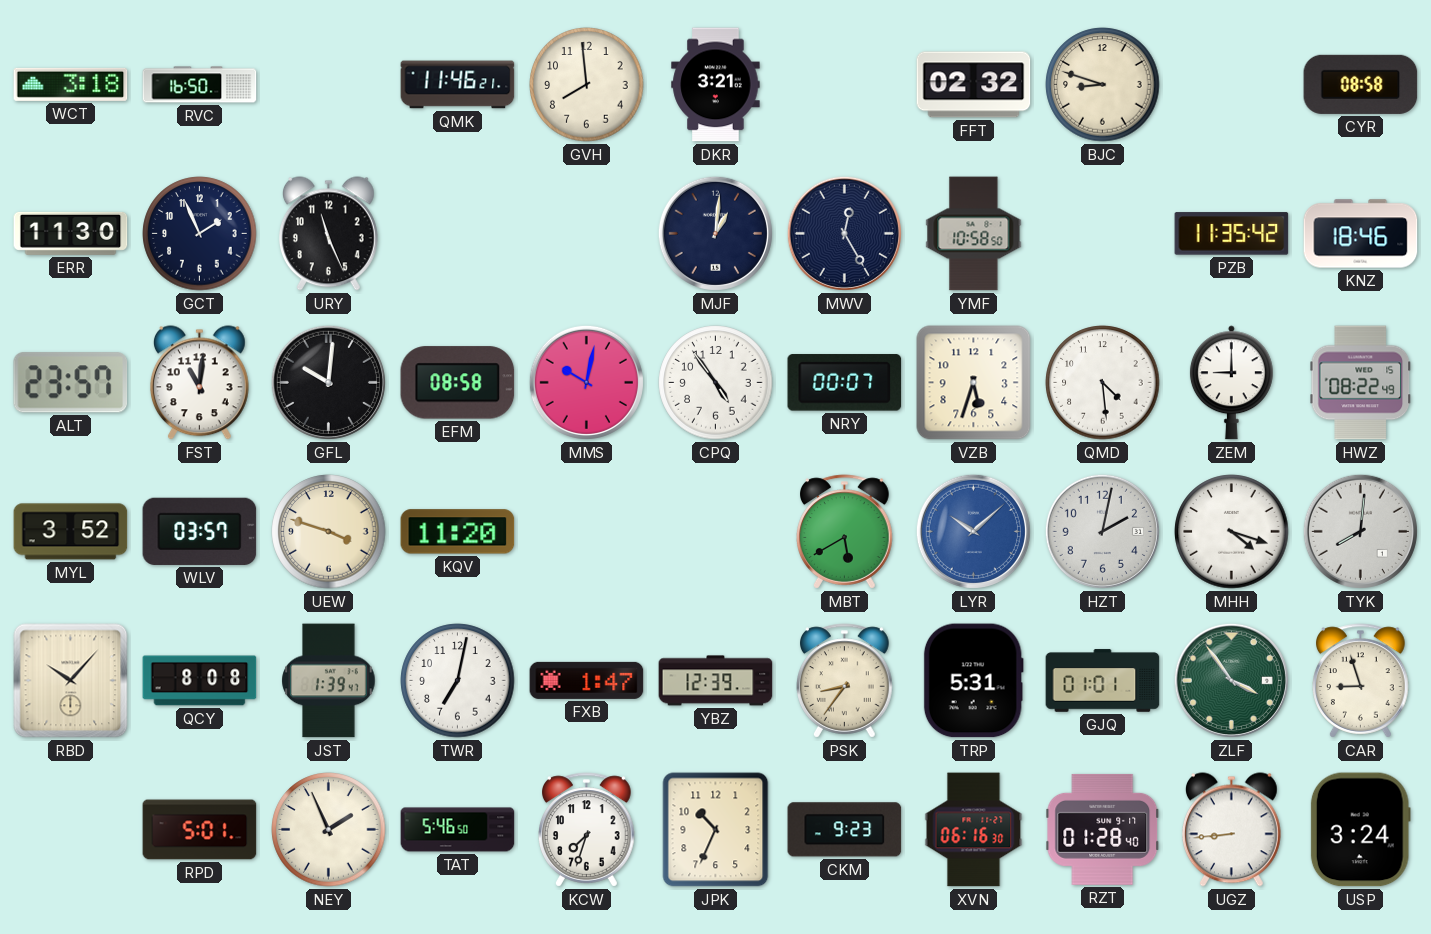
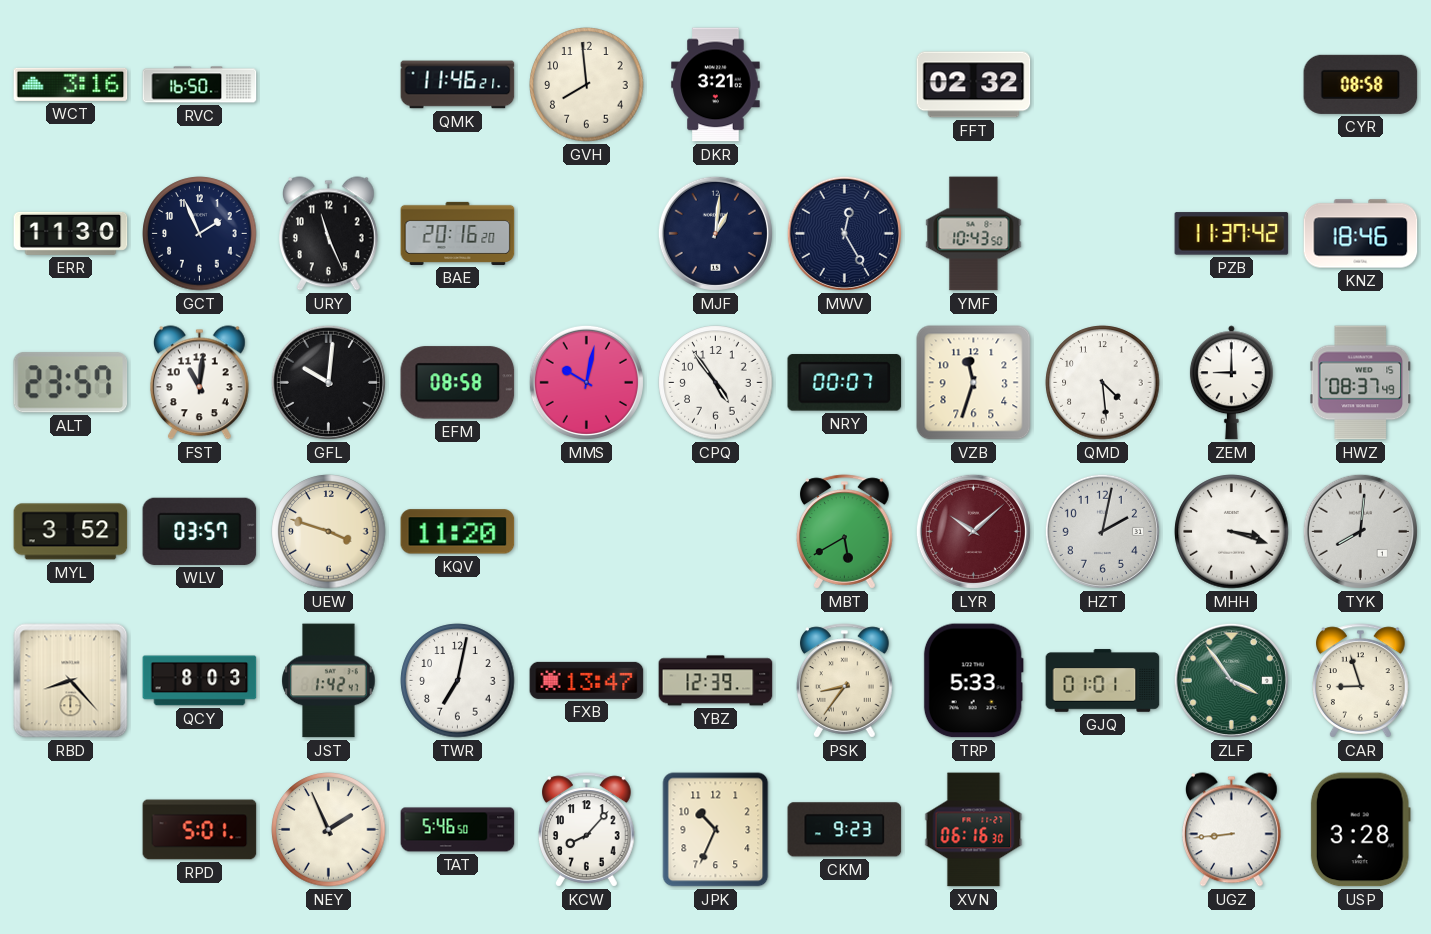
WCT: 3:18 -> 3:16 (71, 84)
BJC: 8:48 -> none (1103, 85)
BAE: none -> 20:16 (458, 233)
YMF: 10:58 -> 10:43 (974, 234)
PZB: 11:35 -> 11:37 (1232, 234)
VZB: 5:33 -> 11:33 (974, 383)
HWZ: 08:22 -> 08:37 (1360, 383)
LYR dial: blue -> burgundy (973, 531)
MHH: 4:18 -> 3:18 (1232, 532)
RBD: 10:07 -> 8:23 (71, 681)
QCY: 8:08 -> 8:03 (200, 681)
JST: 1:39 -> 1:42 (329, 681)
FXB: 1:47 -> 13:47 (587, 680)
TRP: 5:31 -> 5:33 (973, 681)
KCW: 7:33 -> 8:07 (587, 830)
RZT: 01:28 -> none (1103, 829)
USP: 3:24 -> 3:28 (1360, 830)
